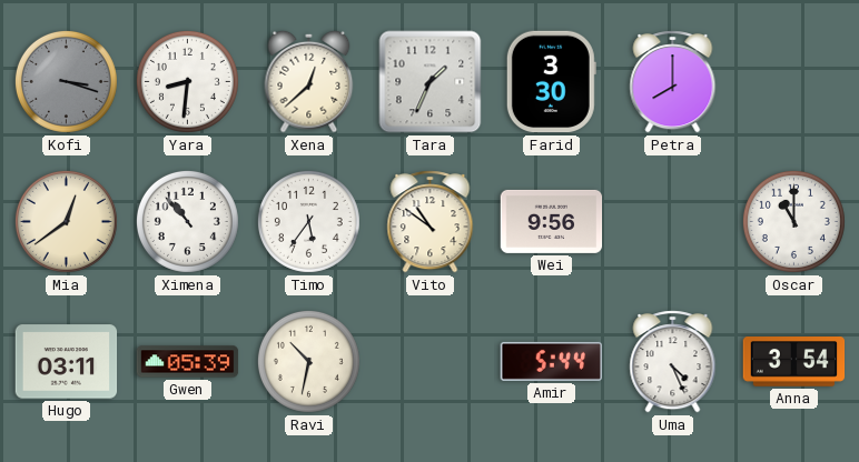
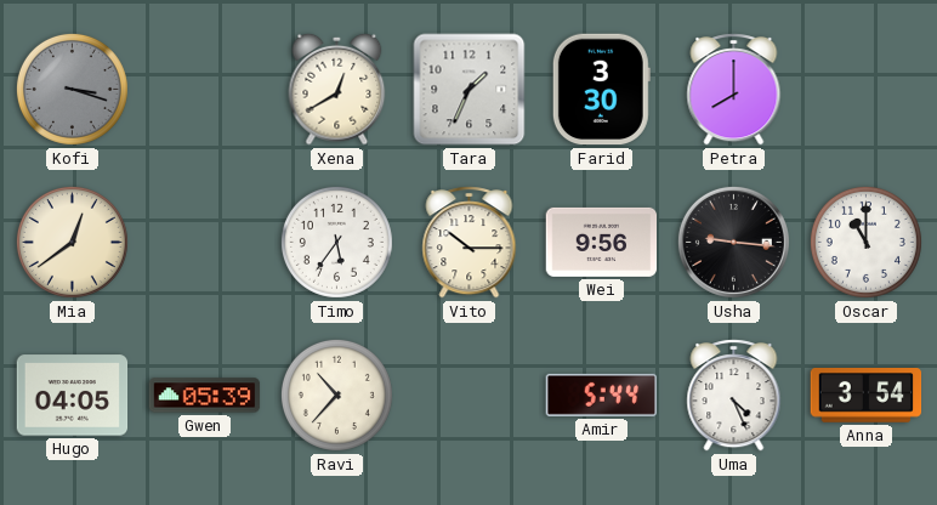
Yara: 8:31 -> none (187, 81)
Xena: 12:38 -> 12:40 (337, 89)
Ximena: 10:53 -> none (187, 221)
Vito: 10:51 -> 10:15 (470, 243)
Usha: none -> 9:16 (733, 242)
Hugo: 03:11 -> 04:05 (73, 396)
Ravi: 10:32 -> 10:37 (336, 395)
